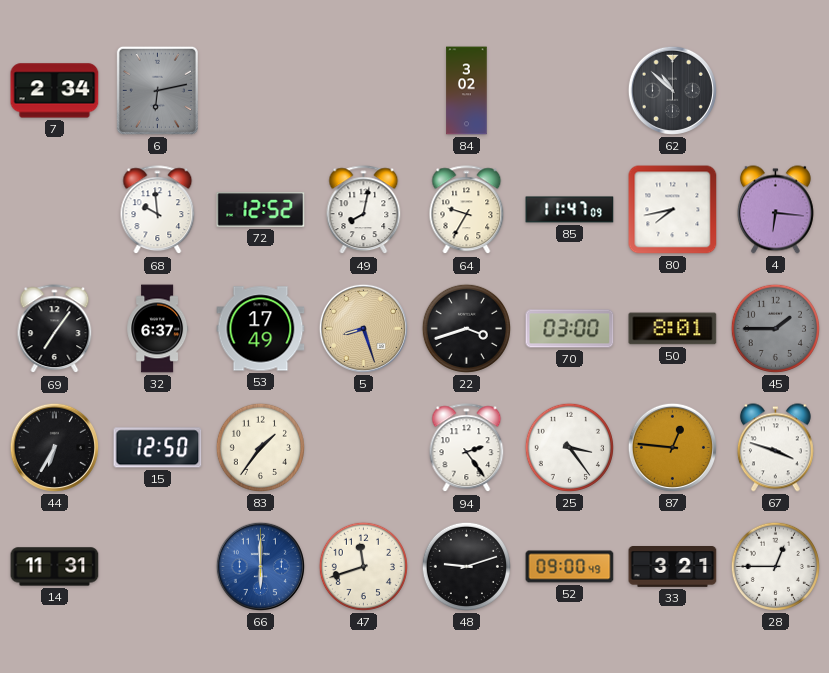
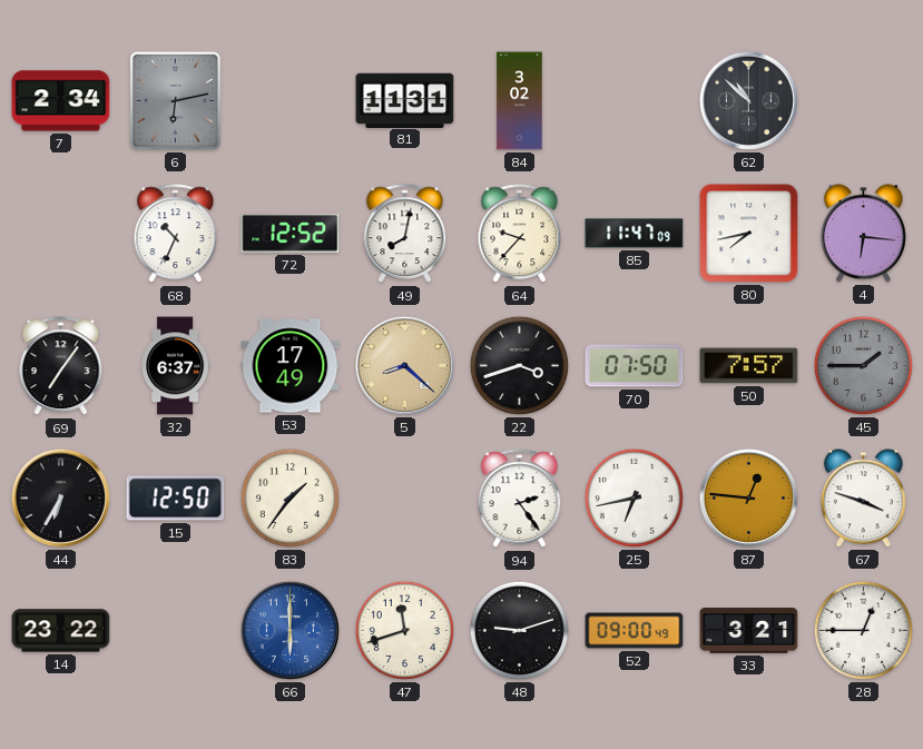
81: none -> 11:31 (405, 100)
68: 9:59 -> 10:34 (176, 234)
64: 9:35 -> 9:37 (520, 234)
5: 8:27 -> 8:22 (404, 365)
70: 03:00 -> 07:50 (635, 366)
50: 8:01 -> 7:57 (749, 366)
25: 3:24 -> 6:43 (634, 497)
14: 11:31 -> 23:22 (61, 631)
